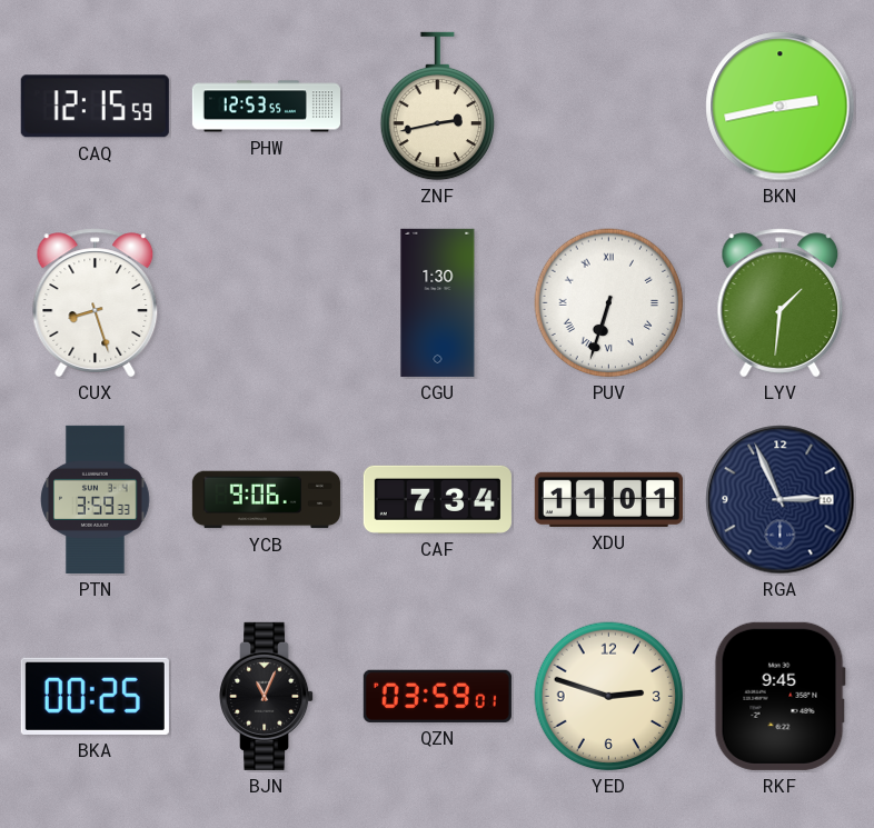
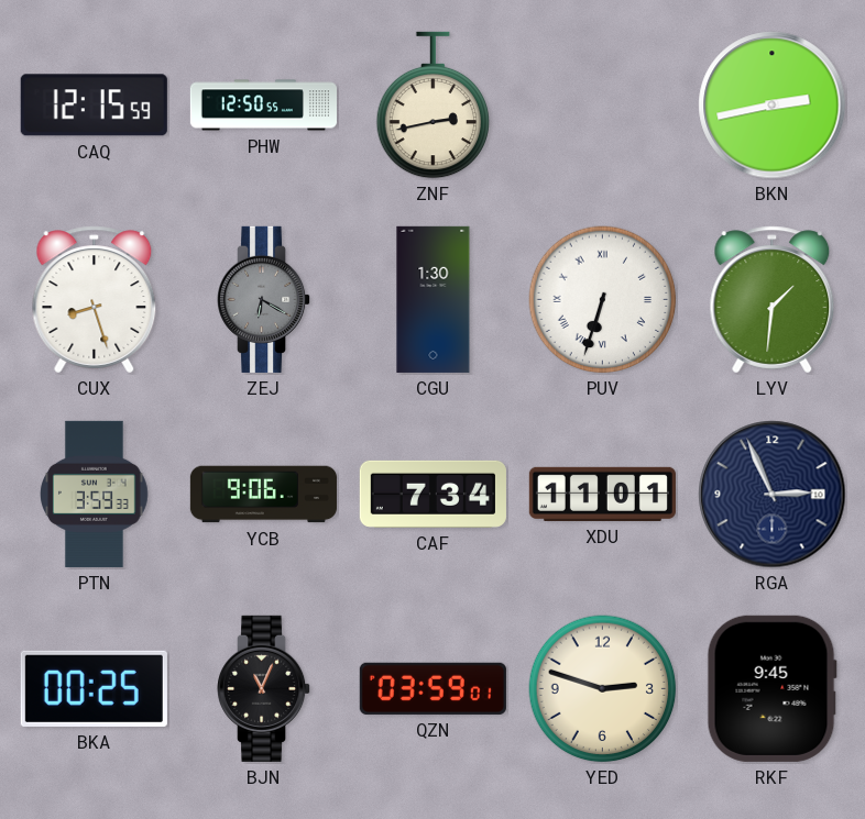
PHW: 12:53 -> 12:50 (263, 106)
ZEJ: none -> 6:20 (265, 299)
